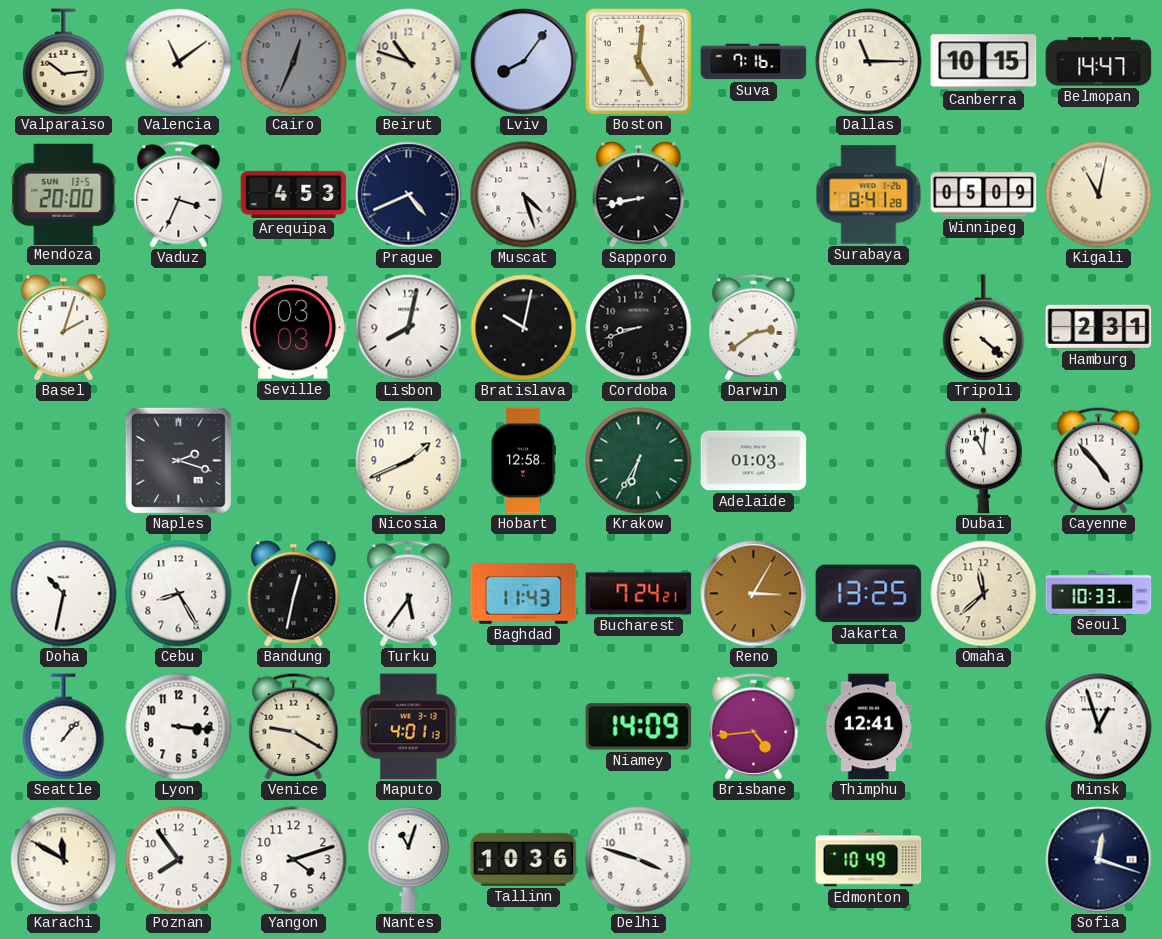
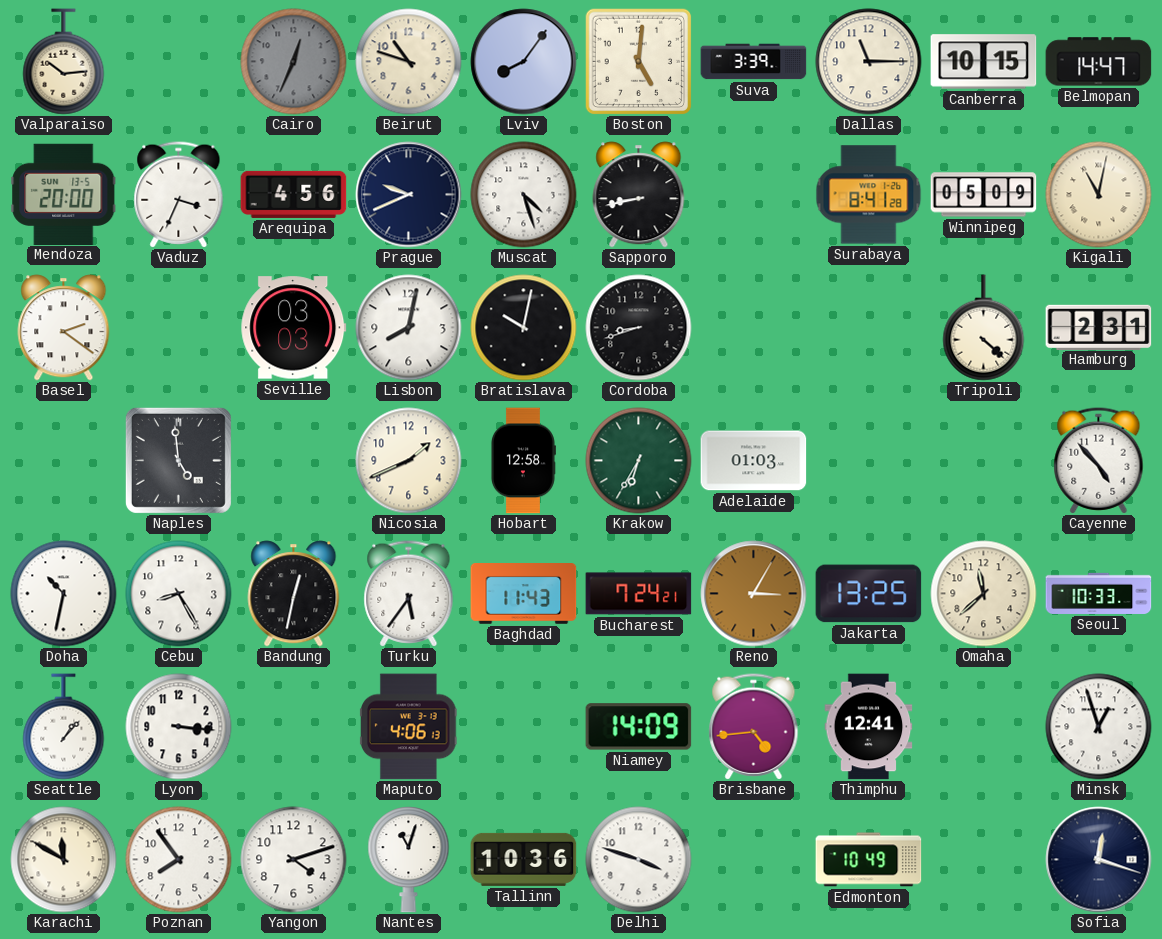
Valencia: 11:09 -> none (179, 62)
Suva: 7:16 -> 3:39 (754, 62)
Arequipa: 4:53 -> 4:56 (294, 194)
Prague: 4:41 -> 9:41 (409, 195)
Basel: 2:03 -> 2:21 (64, 328)
Darwin: 2:39 -> none (754, 328)
Naples: 2:18 -> 4:59 (178, 460)
Dubai: 11:01 -> none (984, 461)
Venice: 9:20 -> none (294, 727)
Maputo: 4:01 -> 4:06 (409, 727)
